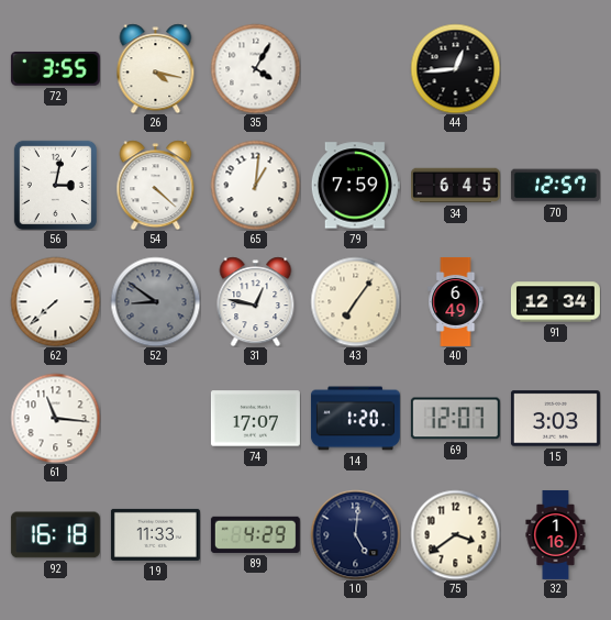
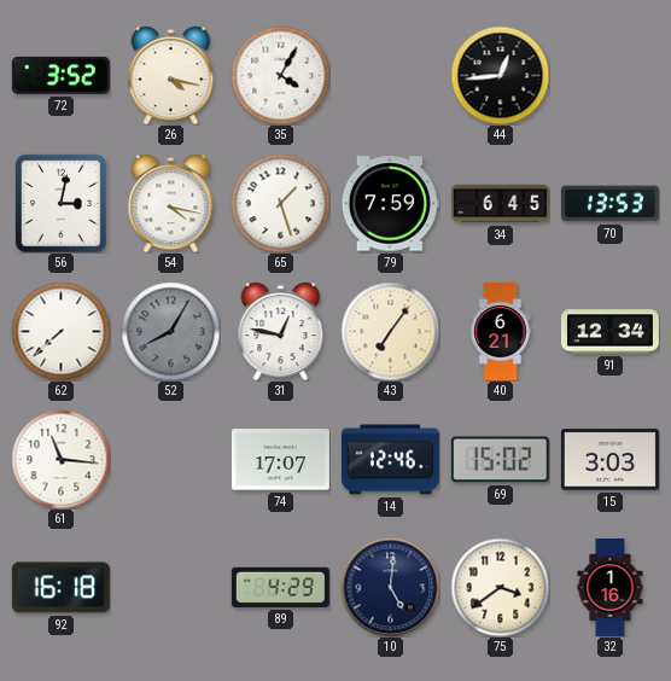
72: 3:55 -> 3:52 (60, 75)
54: 4:22 -> 4:17 (171, 203)
65: 1:01 -> 1:27 (280, 203)
70: 12:57 -> 13:53 (609, 204)
52: 8:51 -> 8:05 (170, 331)
40: 6:49 -> 6:21 (501, 332)
14: 1:20 -> 12:46 (390, 460)
69: 12:07 -> 15:02 (500, 460)
19: 11:33 -> none (155, 534)
